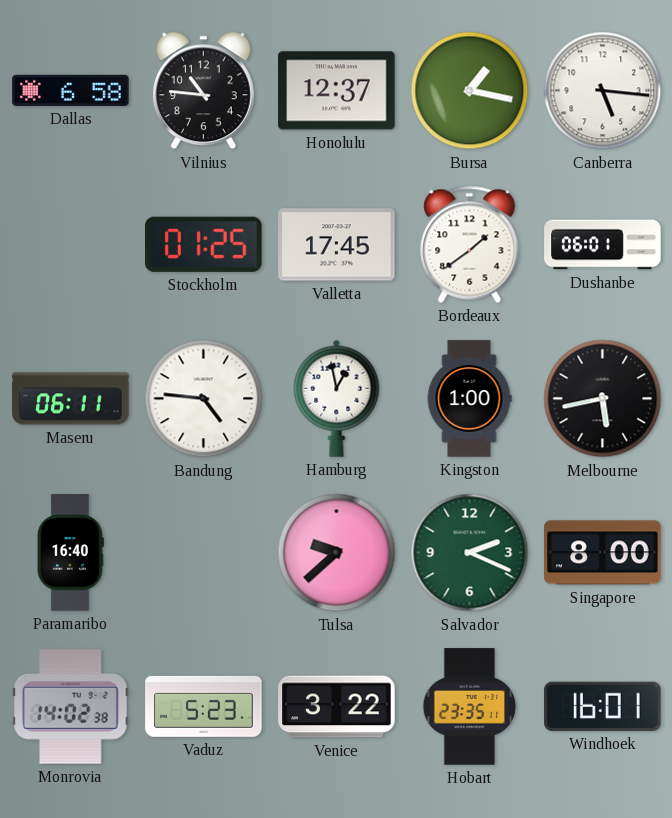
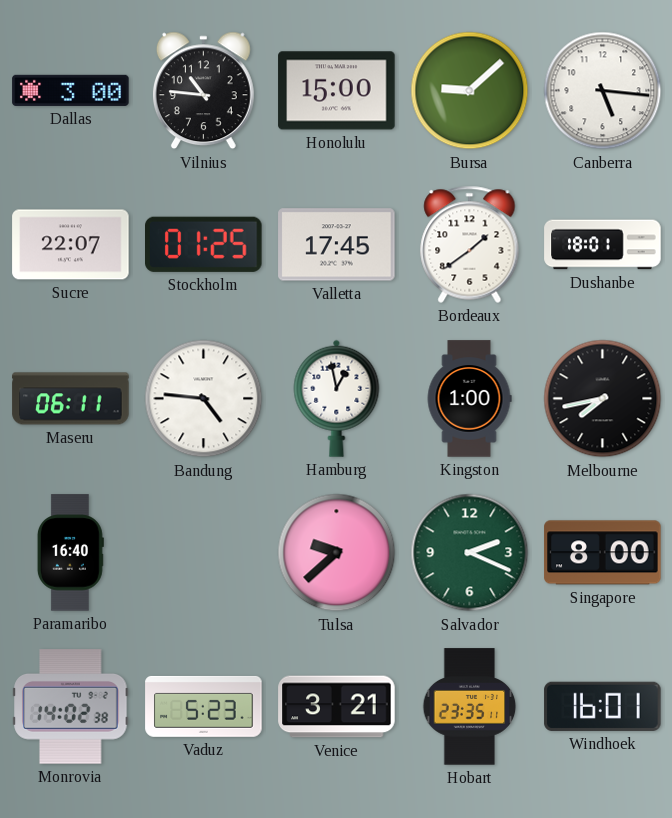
Dallas: 6:58 -> 3:00 (71, 90)
Honolulu: 12:37 -> 15:00 (337, 91)
Bursa: 1:17 -> 9:08 (470, 91)
Sucre: none -> 22:07 (71, 245)
Dushanbe: 06:01 -> 18:01 (603, 245)
Melbourne: 5:43 -> 7:43 (603, 399)
Venice: 3:22 -> 3:21 (337, 707)
